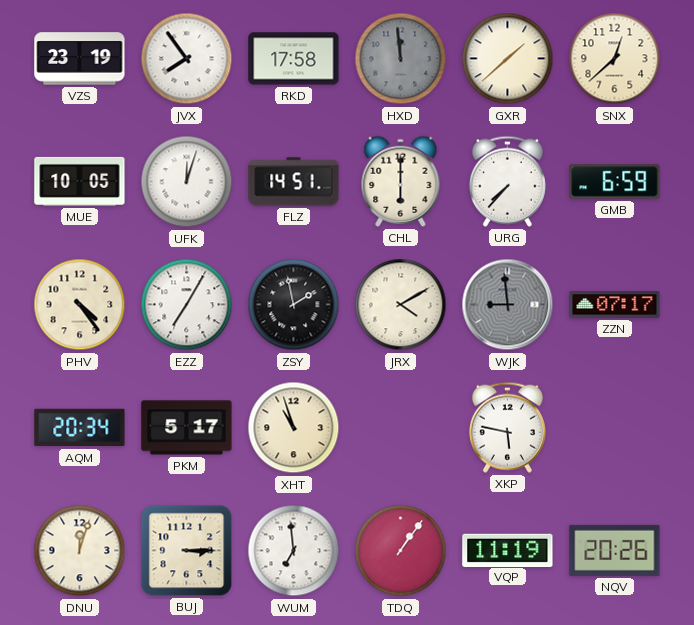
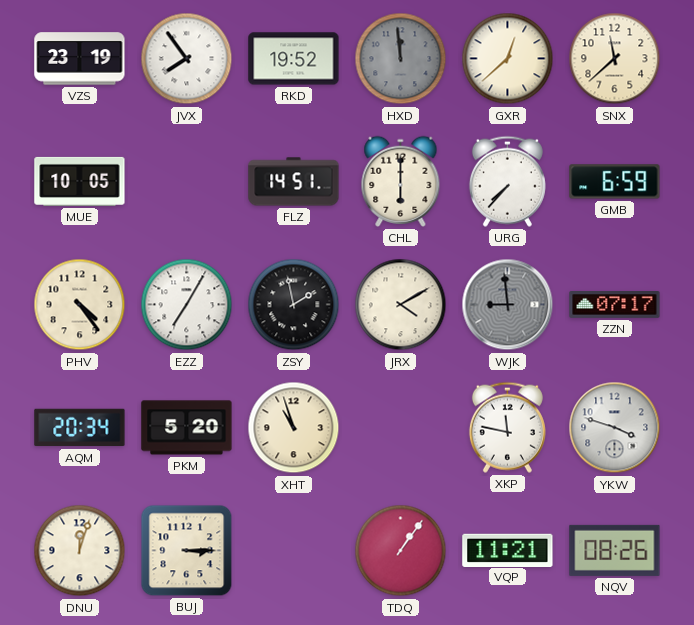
RKD: 17:58 -> 19:52 (294, 59)
GXR: 1:38 -> 12:38 (508, 59)
SNX: 12:38 -> 11:38 (615, 59)
UFK: 12:03 -> none (187, 182)
PKM: 5:17 -> 5:20 (187, 428)
XKP: 5:47 -> 11:47 (507, 427)
YKW: none -> 3:48 (615, 428)
WUM: 6:59 -> none (294, 551)
VQP: 11:19 -> 11:21 (508, 550)
NQV: 20:26 -> 08:26 (615, 550)
